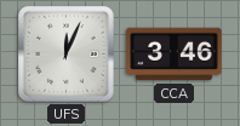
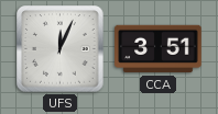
CCA: 3:46 -> 3:51 (159, 49)
